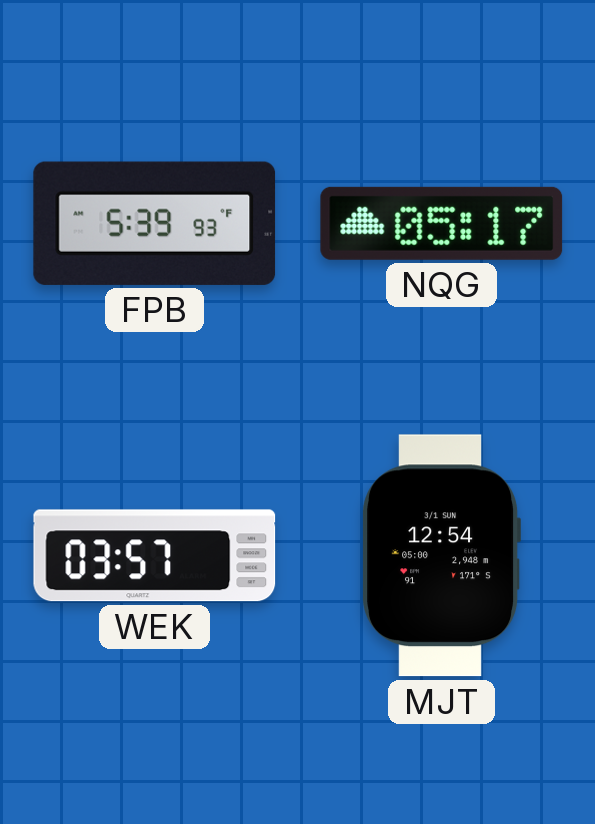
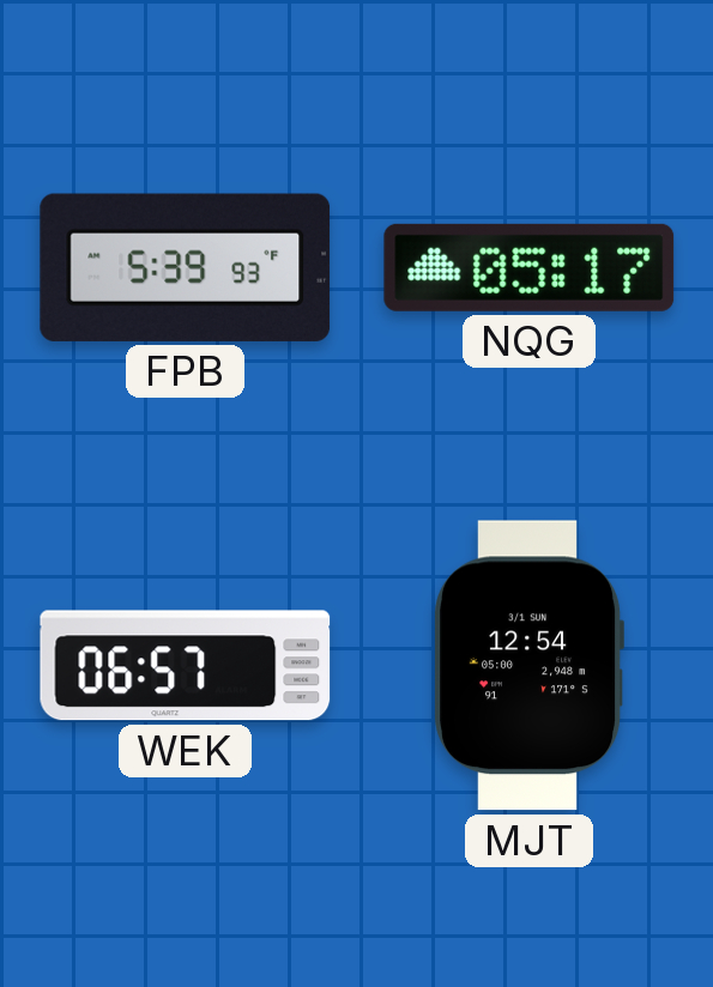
WEK: 03:57 -> 06:57 (186, 666)
